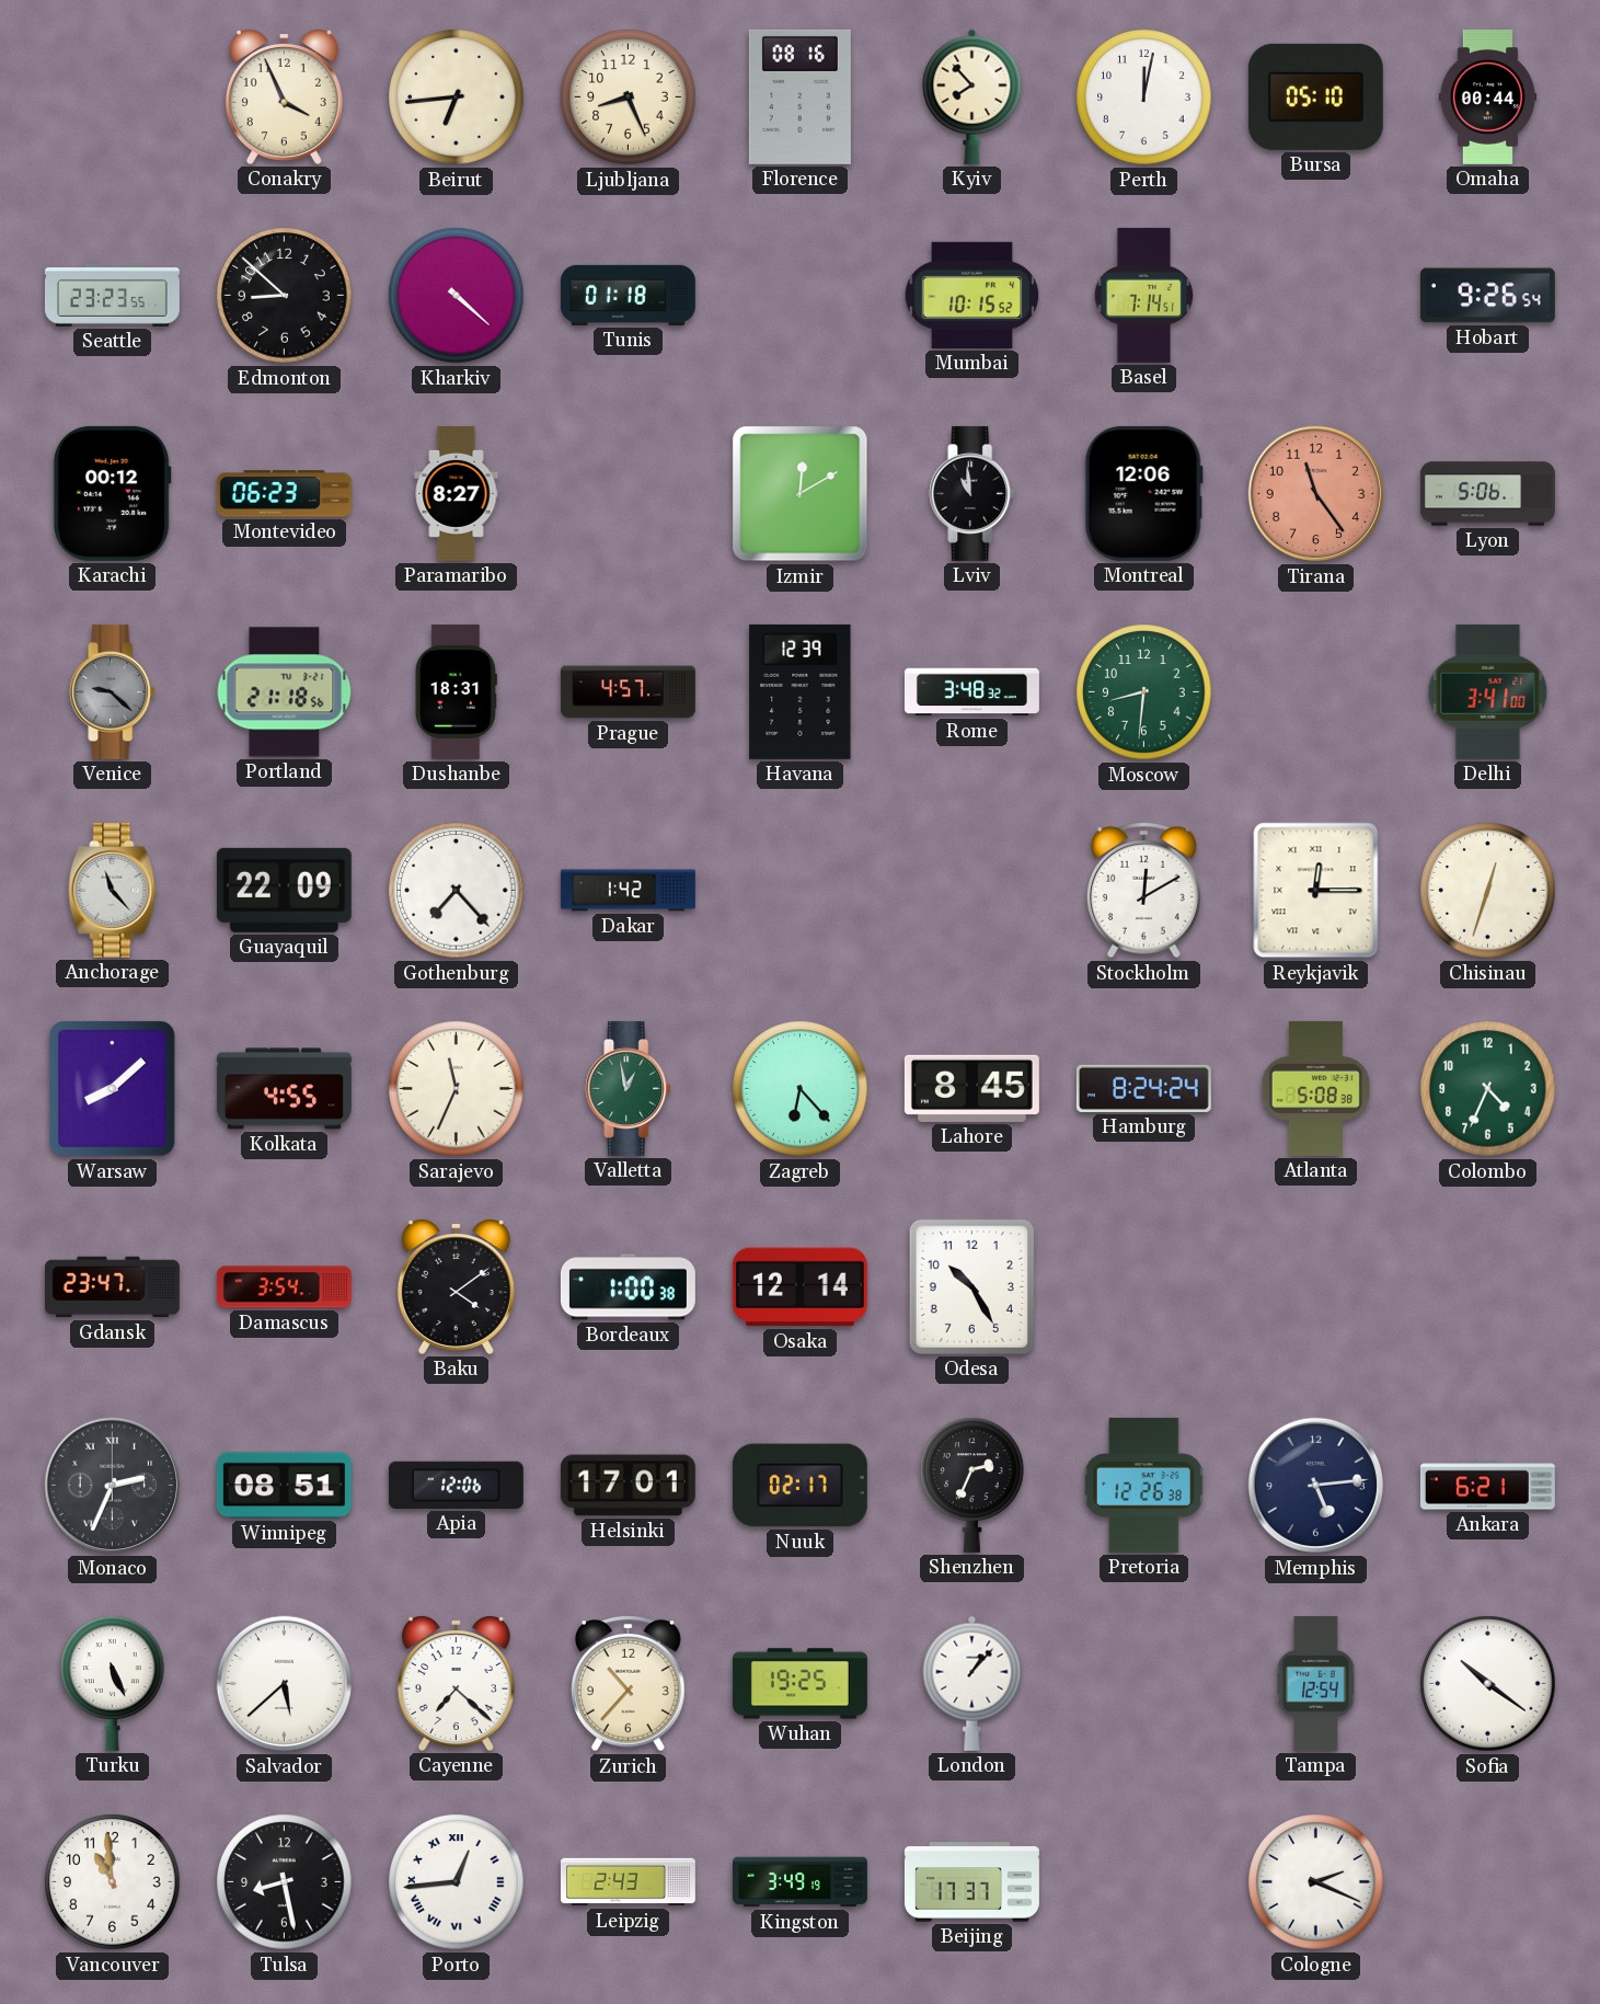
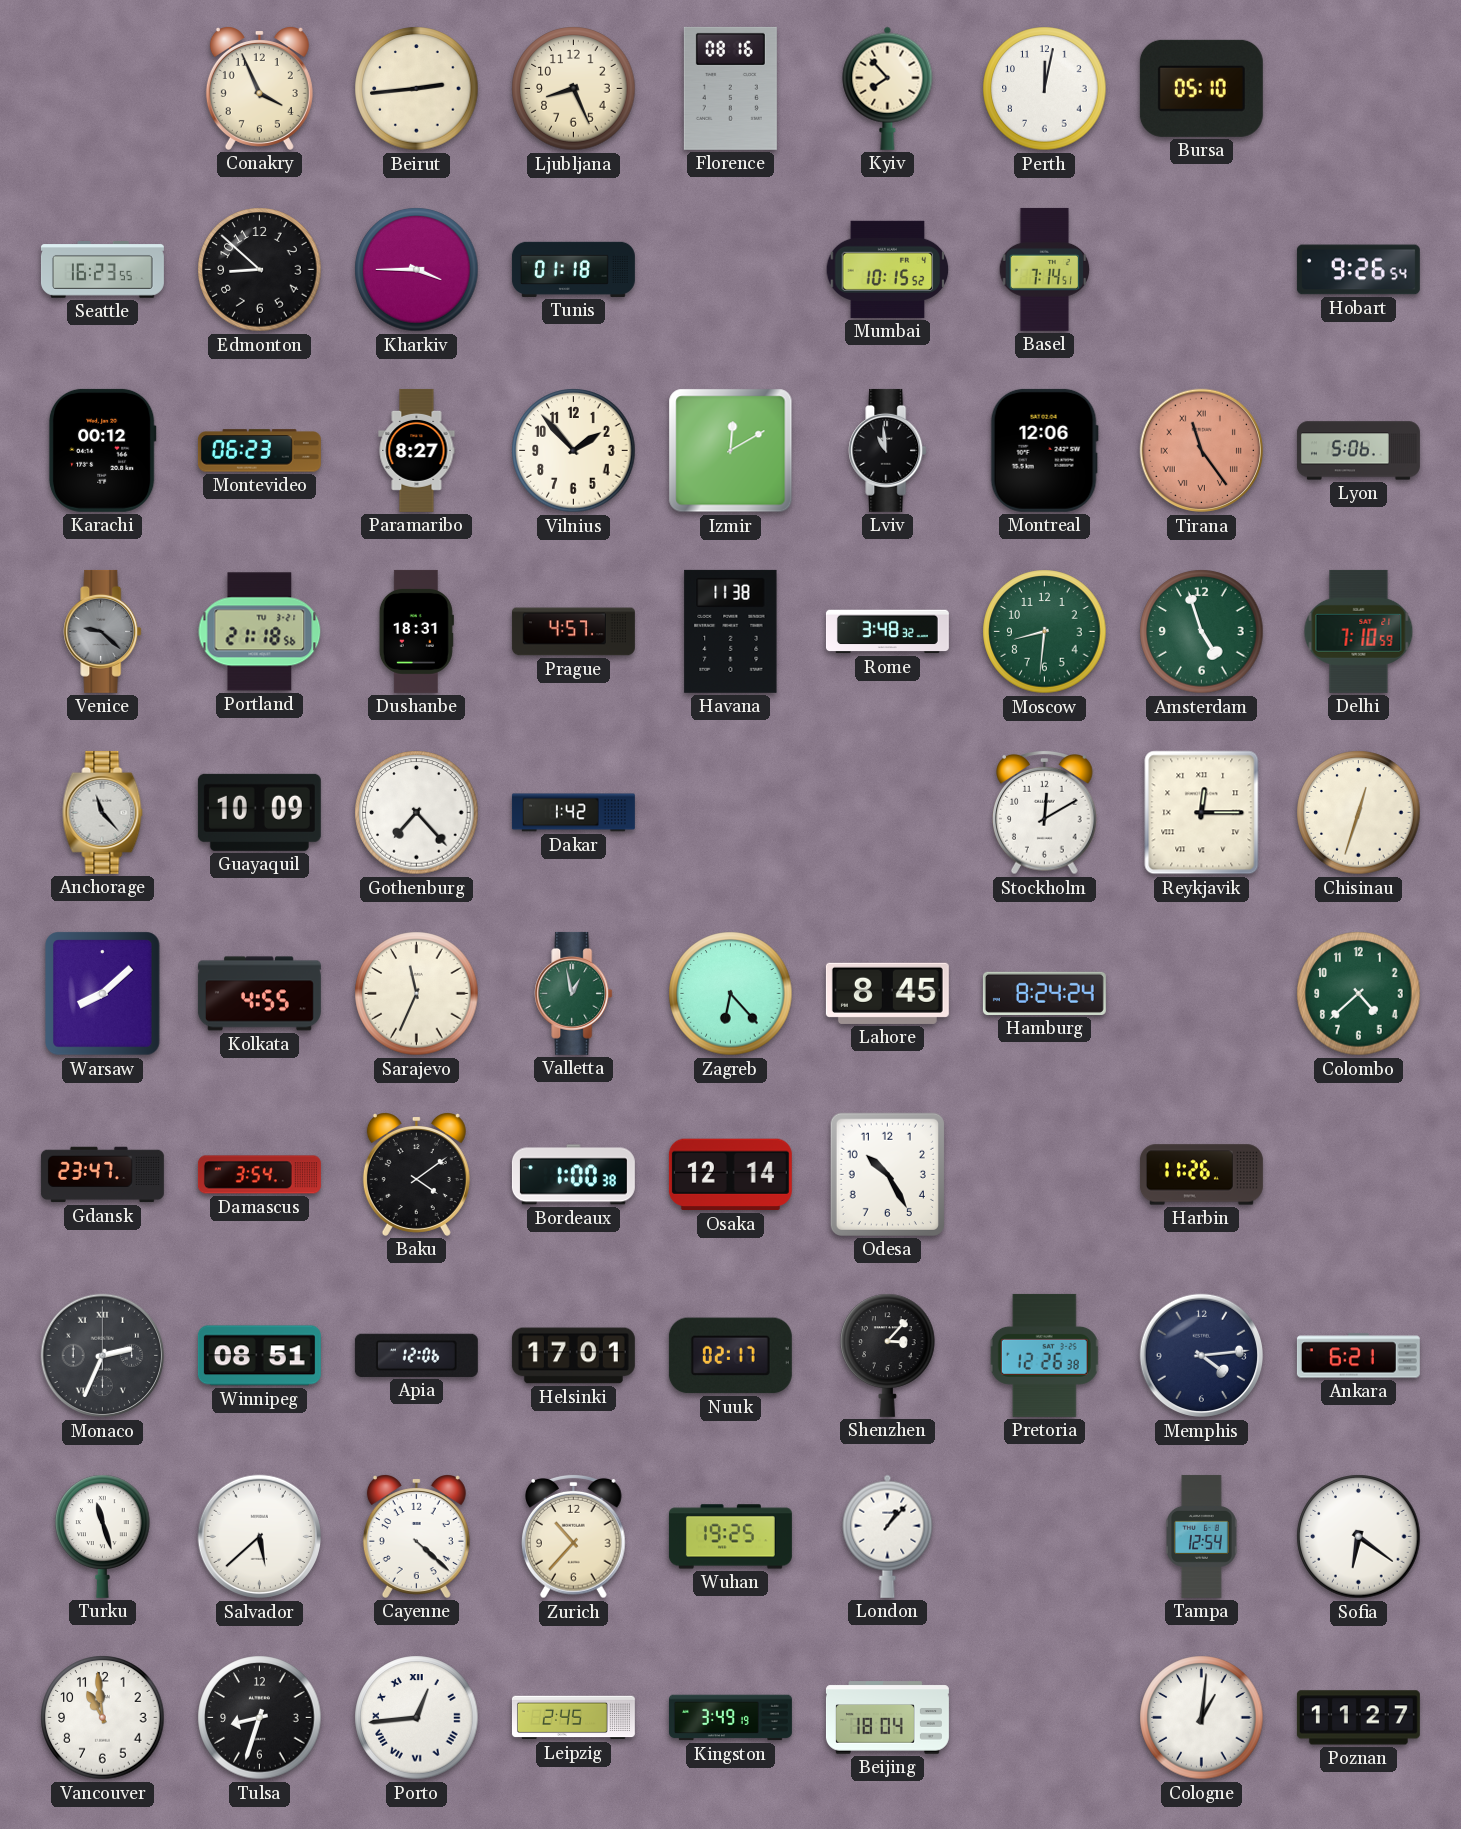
Beirut: 6:44 -> 2:44 (417, 89)
Omaha: 00:44 -> none (1487, 96)
Seattle: 23:23 -> 16:23 (102, 270)
Kharkiv: 4:22 -> 3:45 (417, 270)
Vilnius: none -> 1:53 (574, 451)
Tirana numerals: Arabic -> Roman (1202, 451)
Havana: 12:39 -> 11:38 (731, 631)
Amsterdam: none -> 4:57 (1202, 632)
Delhi: 3:41 -> 7:10 (1359, 631)
Guayaquil: 22:09 -> 10:09 (259, 812)
Atlanta: 5:08 -> none (1315, 1088)
Colombo: 4:34 -> 4:38 (1359, 994)
Harbin: none -> 11:26 (1201, 1175)
Shenzhen: 2:34 -> 3:07 (888, 1355)
Memphis: 5:14 -> 4:14 (1202, 1356)
Turku: 5:26 -> 11:27 (103, 1536)
Cayenne: 7:22 -> 4:22 (416, 1537)
Sofia: 10:21 -> 6:21 (1359, 1537)
Tulsa: 8:28 -> 8:33 (260, 1718)
Leipzig: 2:43 -> 2:45 (573, 1718)
Beijing: 17:37 -> 18:04 (887, 1718)
Cologne: 2:19 -> 1:01 (1202, 1718)
Poznan: none -> 11:27 (1358, 1718)
